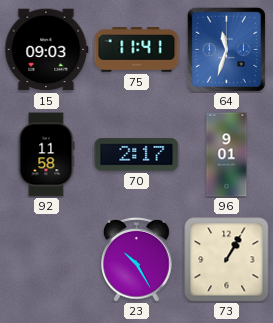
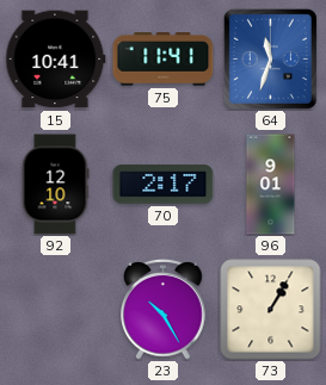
15: 09:03 -> 10:41 (56, 60)
92: 11:58 -> 12:10 (55, 185)
